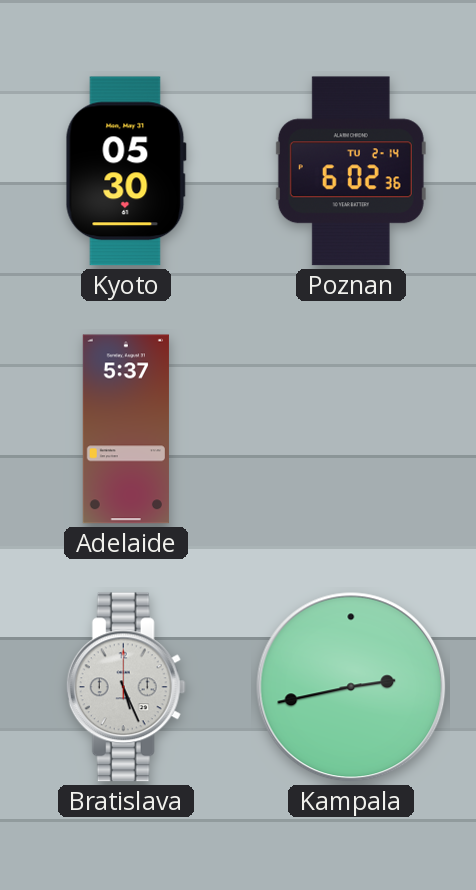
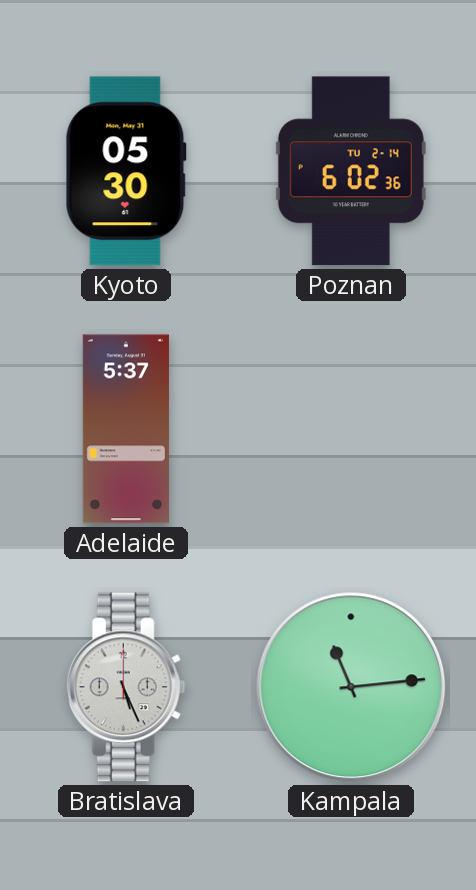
Kampala: 2:43 -> 11:14 (351, 687)
